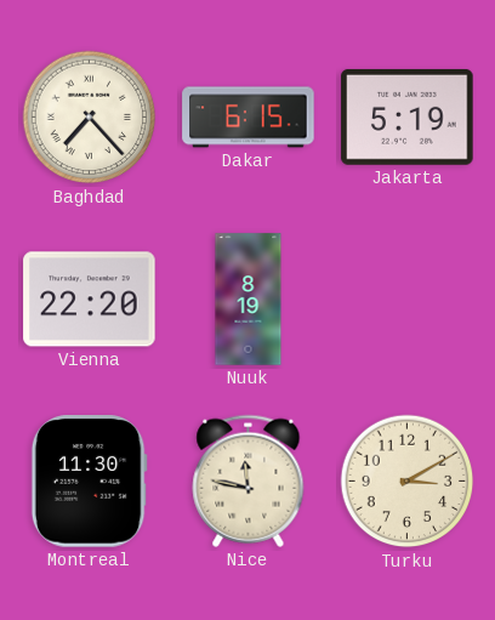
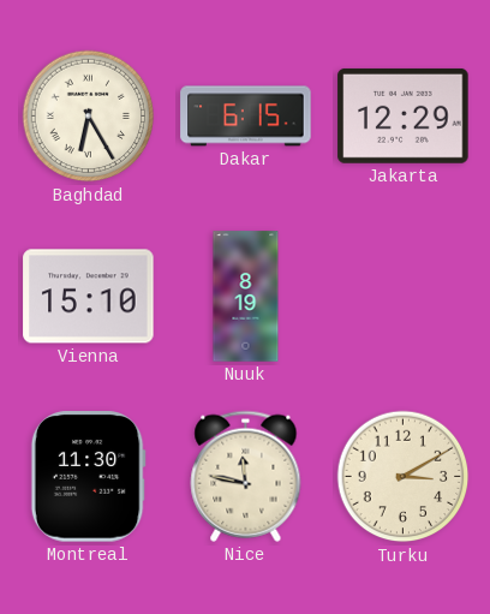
Baghdad: 7:23 -> 6:25 (89, 117)
Jakarta: 5:19 -> 12:29 (404, 115)
Vienna: 22:20 -> 15:10 (89, 297)
